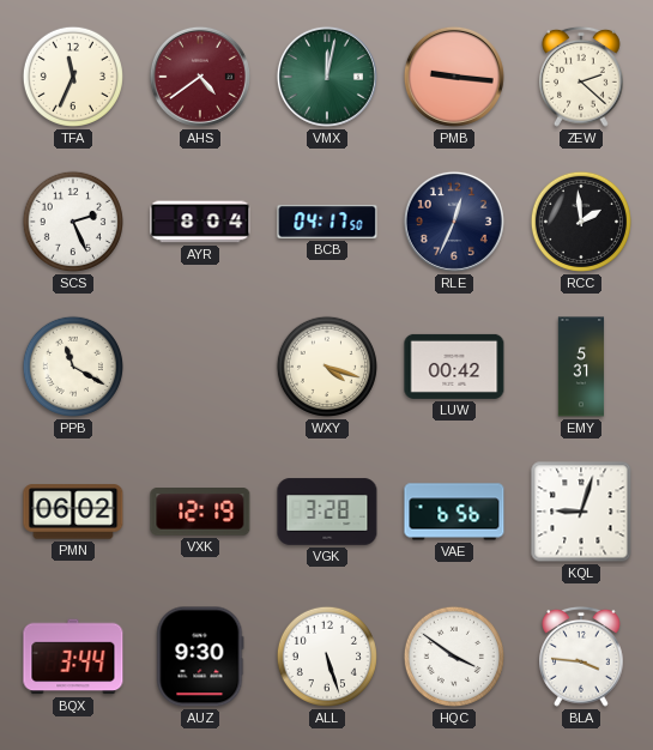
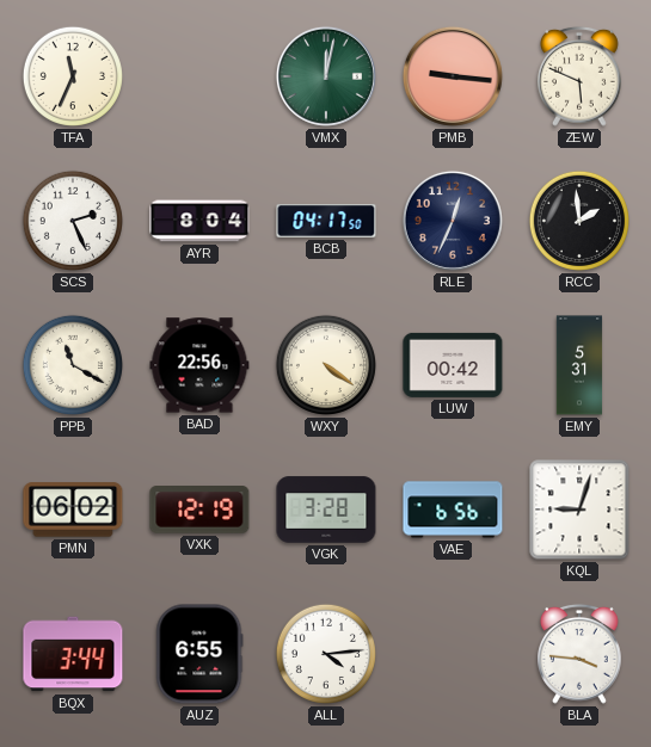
AHS: 4:39 -> none (200, 77)
ZEW: 2:22 -> 5:49 (581, 76)
BAD: none -> 22:56 (199, 365)
WXY: 4:18 -> 4:21 (326, 365)
AUZ: 9:30 -> 6:55 (199, 654)
ALL: 5:27 -> 4:14 (326, 654)
HQC: 3:51 -> none (454, 657)
